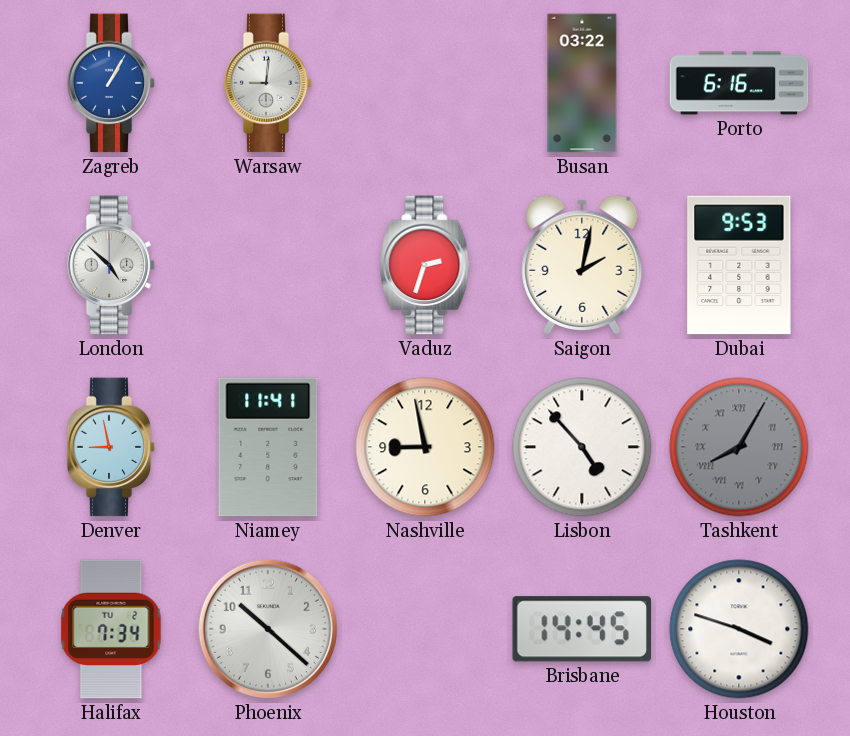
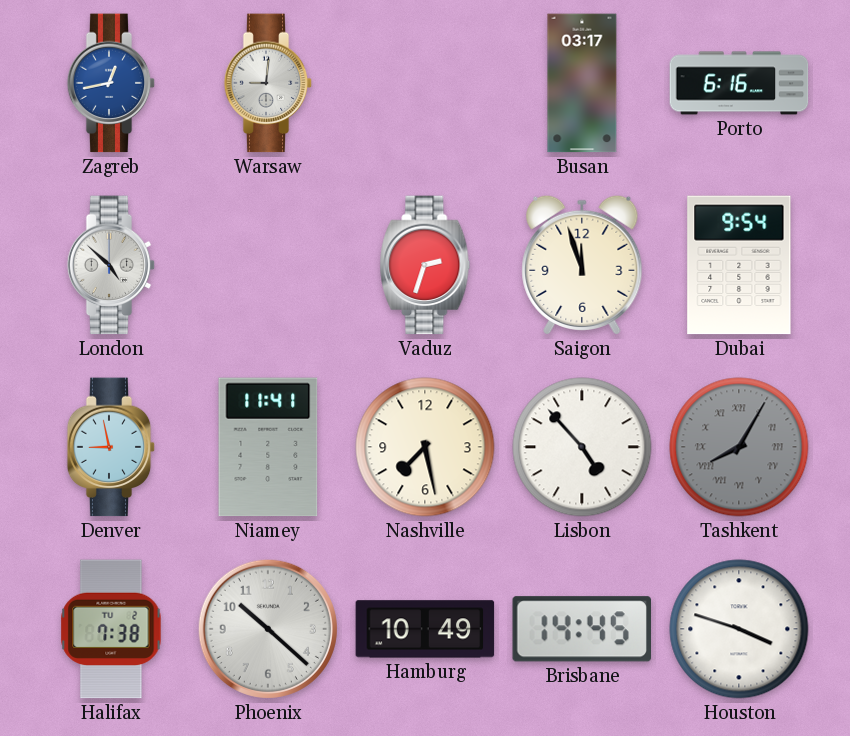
Zagreb: 1:05 -> 12:43 (111, 83)
Busan: 03:22 -> 03:17 (582, 83)
Saigon: 2:02 -> 11:57 (582, 265)
Dubai: 9:53 -> 9:54 (739, 265)
Nashville: 8:58 -> 7:28 (425, 447)
Halifax: 7:34 -> 7:38 (111, 629)
Hamburg: none -> 10:49 (425, 629)
